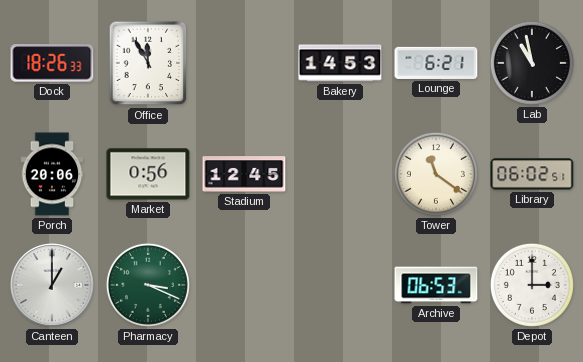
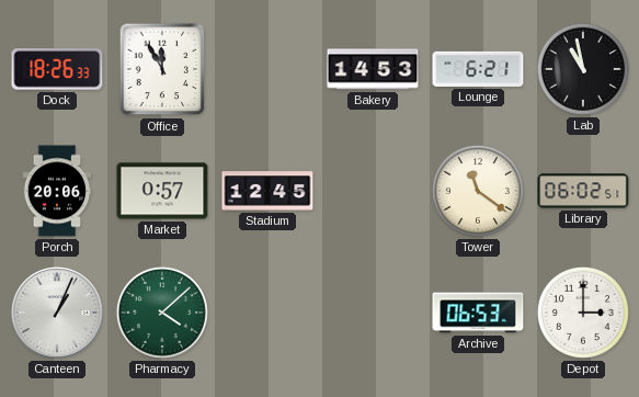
Market: 0:56 -> 0:57 (162, 191)
Canteen: 1:00 -> 1:04 (57, 313)
Pharmacy: 3:19 -> 4:08 (162, 313)
